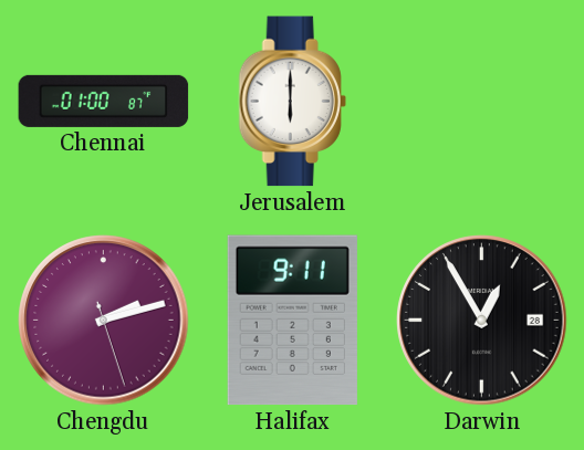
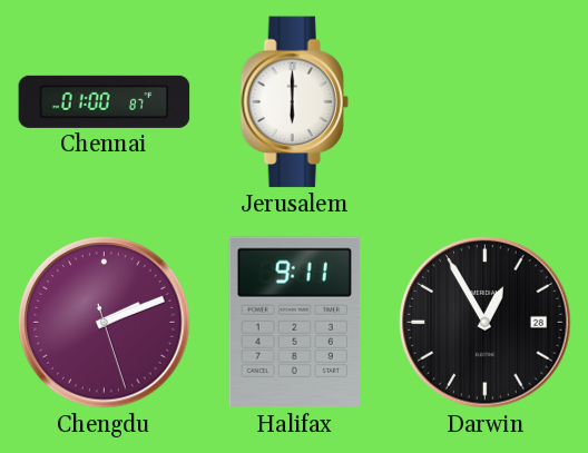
Chengdu: 2:12 -> 2:11 (105, 323)
